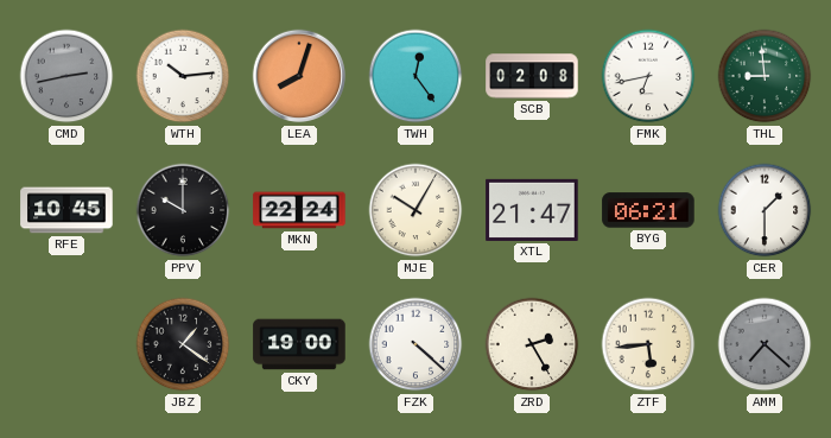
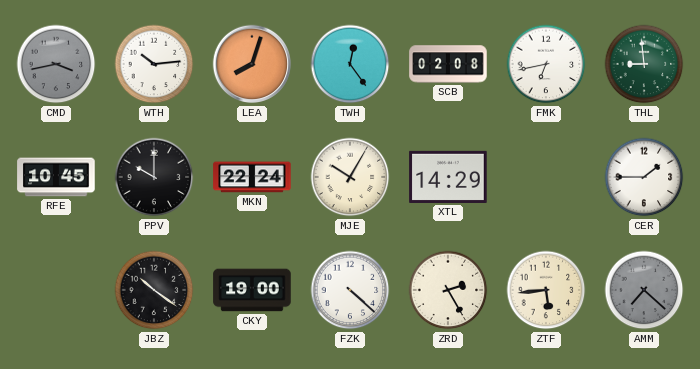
CMD: 2:43 -> 3:43 (56, 64)
XTL: 21:47 -> 14:29 (448, 177)
BYG: 06:21 -> none (648, 210)
CER: 1:30 -> 1:45 (644, 177)
JBZ: 1:21 -> 10:21 (154, 290)
